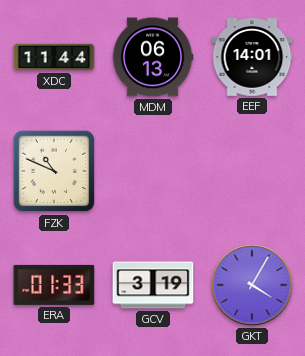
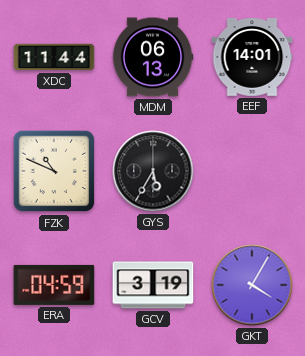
GYS: none -> 5:35 (153, 171)
ERA: 01:33 -> 04:59 (54, 285)
